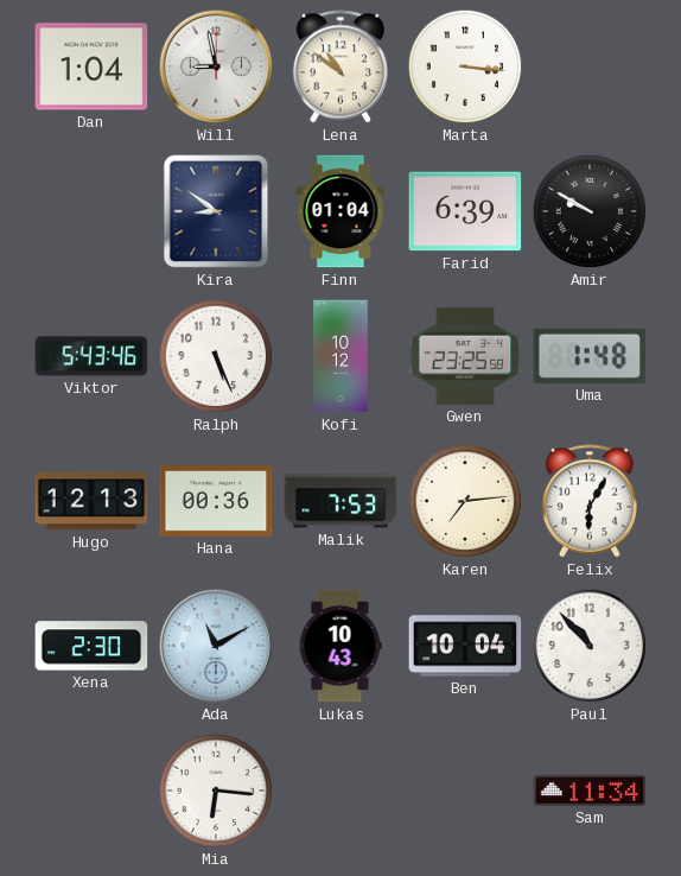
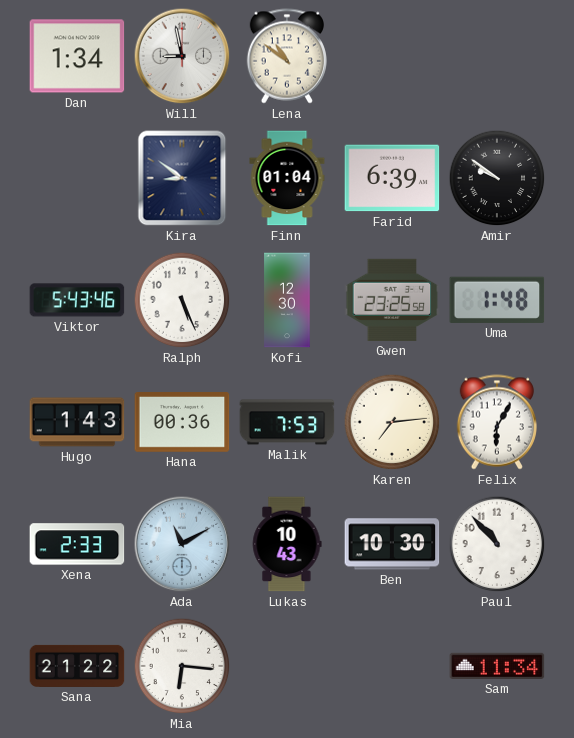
Dan: 1:04 -> 1:34 (77, 56)
Marta: 3:16 -> none (465, 66)
Amir: 9:50 -> 9:51 (497, 178)
Kofi: 10:12 -> 12:30 (287, 300)
Hugo: 12:13 -> 1:43 (77, 422)
Xena: 2:30 -> 2:33 (77, 544)
Ben: 10:04 -> 10:30 (392, 544)
Sana: none -> 21:22 (77, 666)
